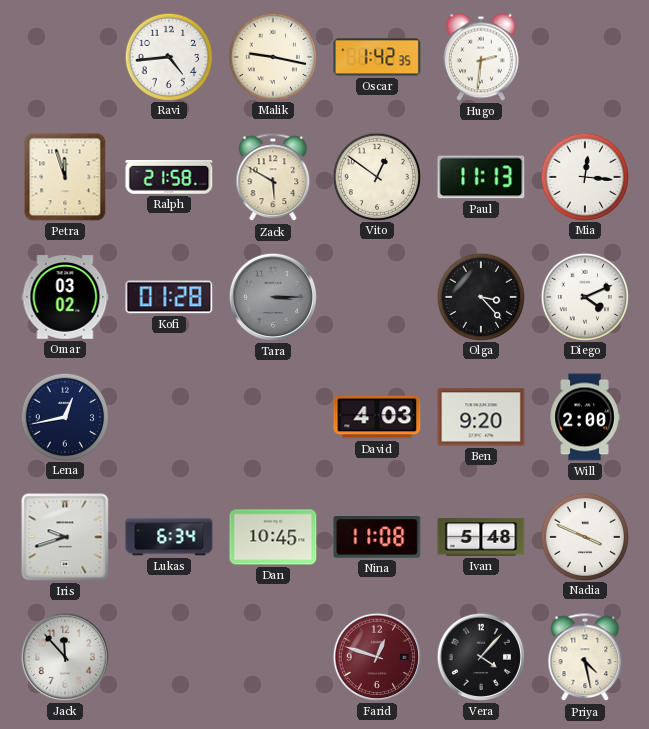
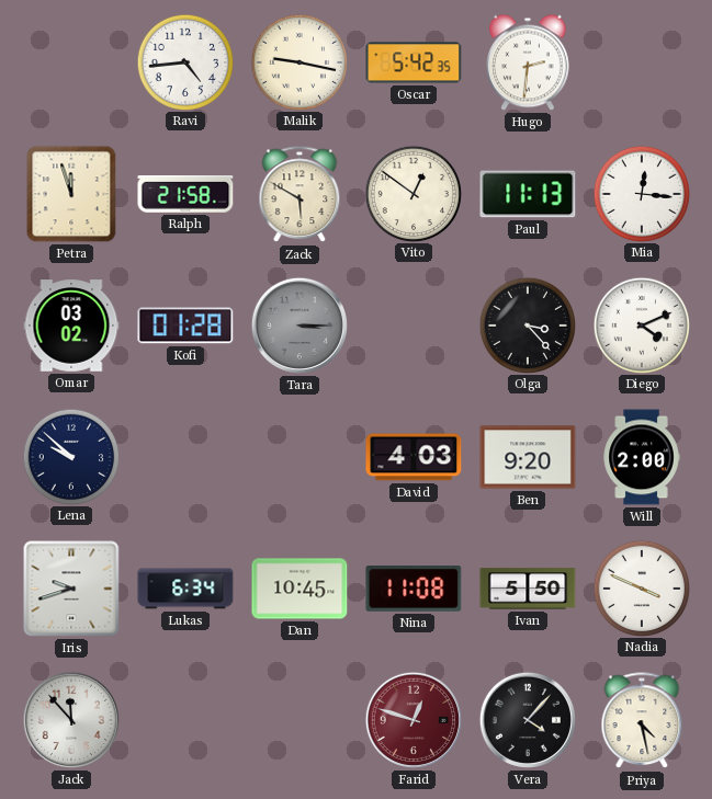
Oscar: 1:42 -> 5:42 (414, 62)
Lena: 12:43 -> 9:52 (70, 456)
Ivan: 5:48 -> 5:50 (528, 589)
